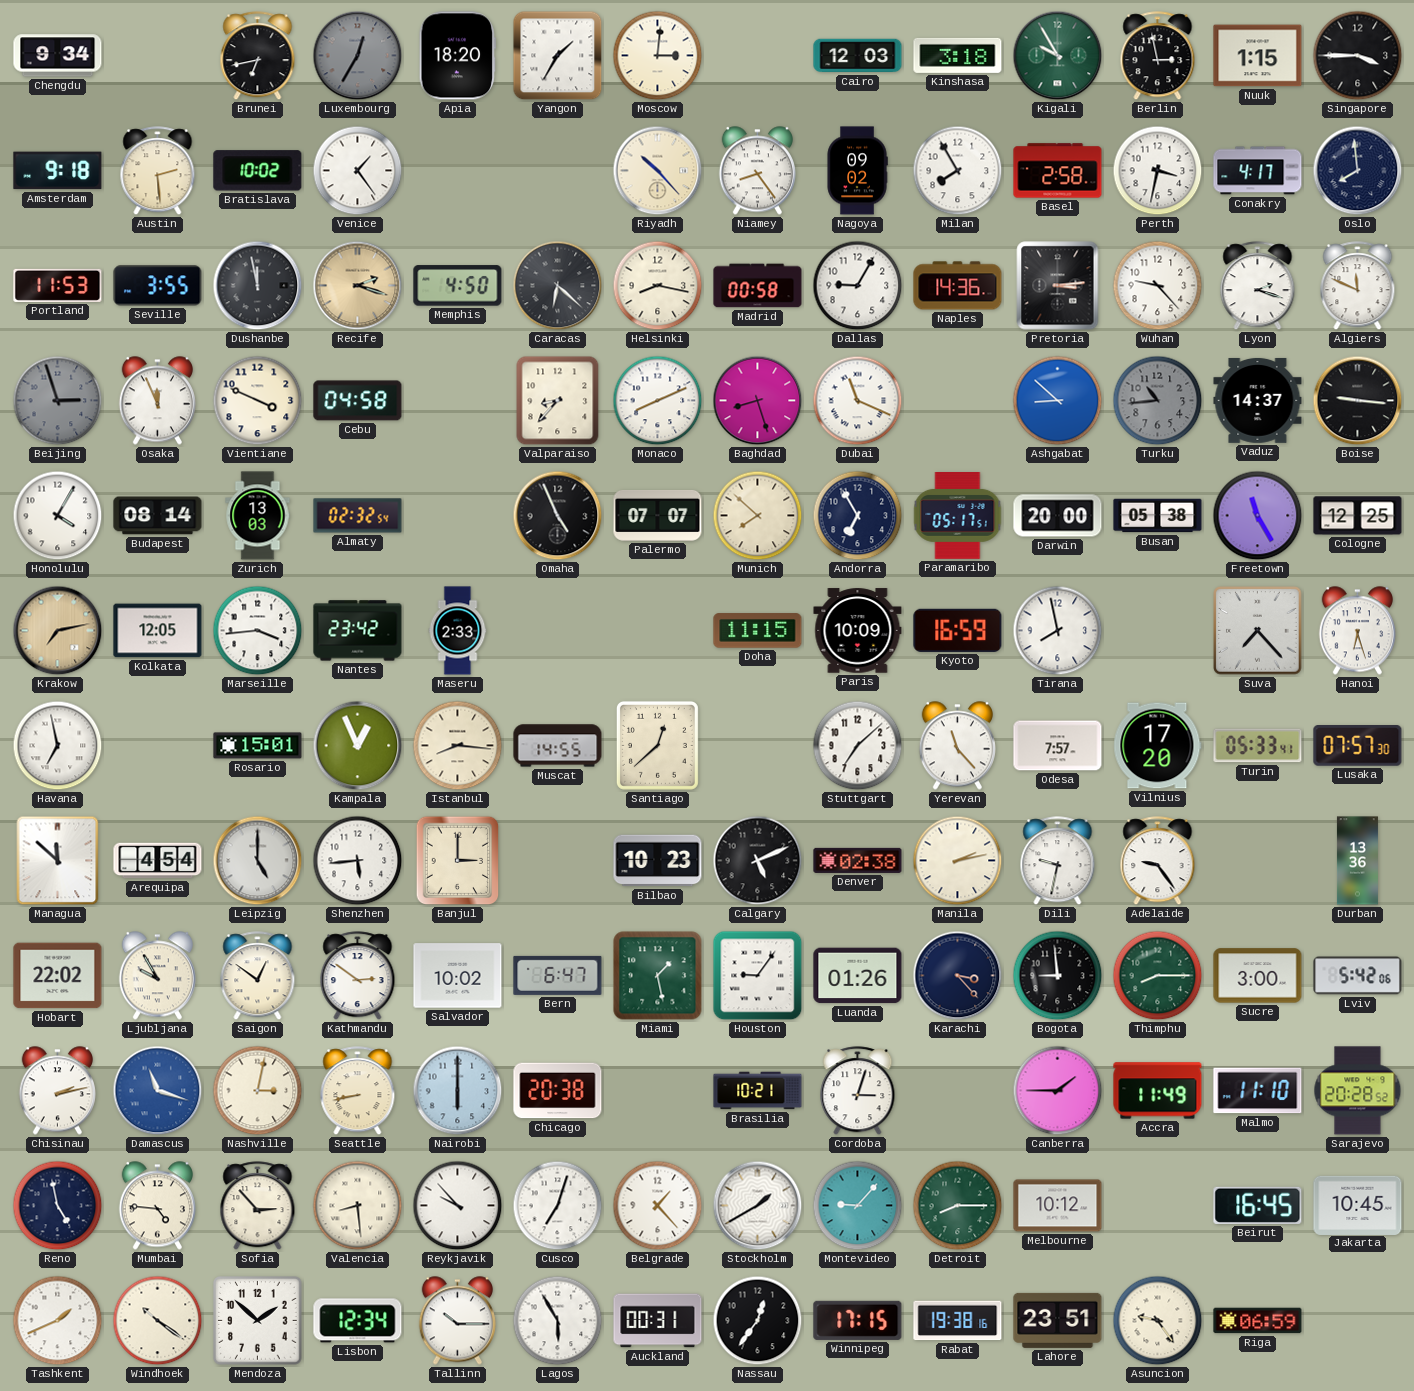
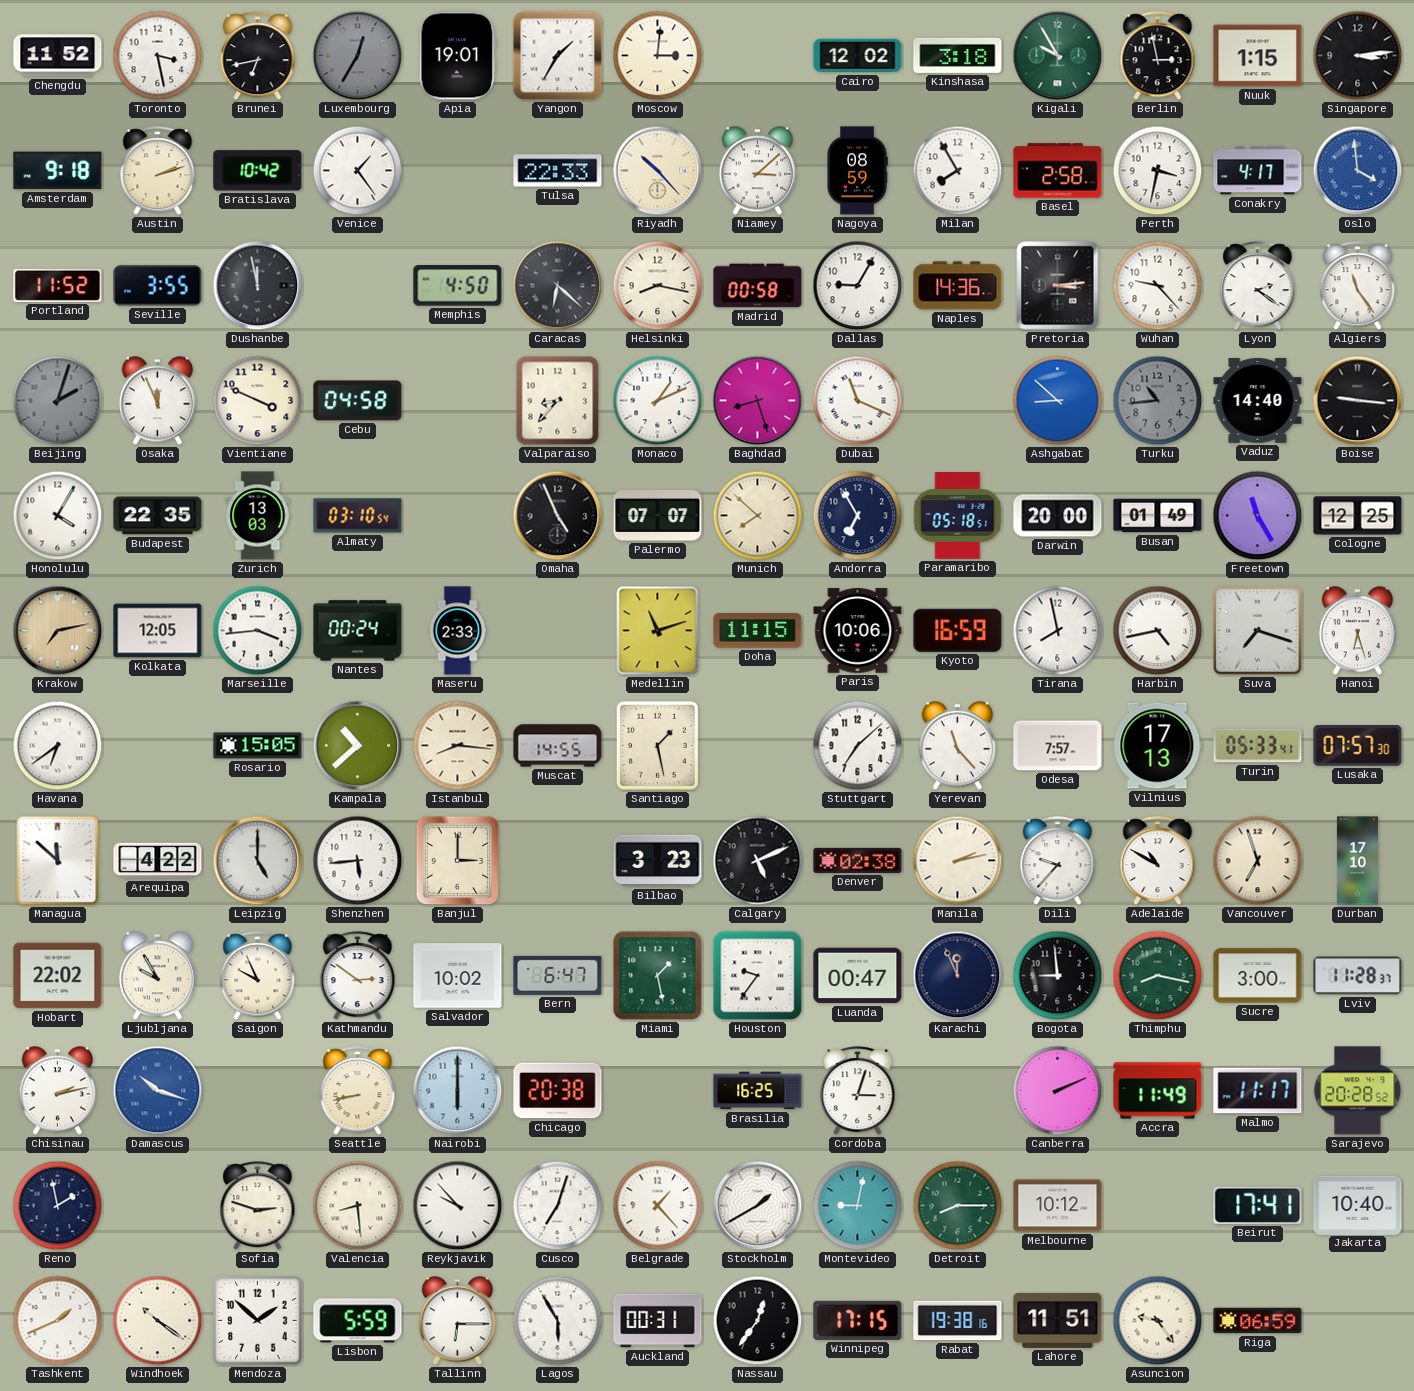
Chengdu: 9:34 -> 11:52 (58, 56)
Toronto: none -> 3:28 (158, 56)
Apia: 18:20 -> 19:01 (457, 56)
Cairo: 12:03 -> 12:02 (858, 56)
Singapore: 3:45 -> 3:14 (1358, 56)
Austin: 2:29 -> 2:12 (158, 171)
Bratislava: 10:02 -> 10:42 (258, 171)
Tulsa: none -> 22:33 (558, 171)
Niamey: 8:24 -> 3:08 (757, 171)
Nagoya: 09:02 -> 08:59 (857, 171)
Oslo: 7:59 -> 3:59 (1358, 171)
Oslo dial: navy -> blue (1358, 171)
Portland: 11:53 -> 11:52 (58, 285)
Recife: 2:18 -> none (358, 286)
Lyon: 2:18 -> 2:21 (1258, 286)
Algiers: 11:49 -> 11:24 (1358, 286)
Beijing: 2:57 -> 2:03 (58, 401)
Monaco: 8:11 -> 1:11 (658, 401)
Vaduz: 14:37 -> 14:40 (1258, 401)
Budapest: 08:14 -> 22:35 (158, 516)
Almaty: 02:32 -> 03:10 (358, 516)
Paramaribo: 05:17 -> 05:18 (958, 516)
Busan: 05:38 -> 01:49 (1158, 516)
Nantes: 23:42 -> 00:24 (358, 631)
Medellin: none -> 11:12 (658, 631)
Paris: 10:09 -> 10:06 (858, 631)
Harbin: none -> 4:43 (1158, 631)
Suva: 7:23 -> 7:18 (1258, 631)
Havana: 6:58 -> 6:39 (58, 746)
Rosario: 15:01 -> 15:05 (258, 746)
Kampala: 12:56 -> 10:38 (358, 746)
Santiago: 12:38 -> 1:28 (657, 745)
Vilnius: 17:20 -> 17:13 (1158, 746)
Arequipa: 4:54 -> 4:22 (158, 861)
Bilbao: 10:23 -> 3:23 (658, 861)
Dili: 9:32 -> 9:37 (1058, 861)
Adelaide: 9:24 -> 10:50 (1158, 861)
Vancouver: none -> 6:57 (1258, 861)
Durban: 13:36 -> 17:10 (1357, 861)
Saigon: 12:51 -> 9:56 (258, 976)
Houston: 9:06 -> 9:36 (758, 976)
Luanda: 01:26 -> 00:47 (858, 976)
Karachi: 3:23 -> 11:56 (958, 976)
Thimphu: 8:15 -> 8:17 (1158, 976)
Lviv: 5:42 -> 11:28 (1358, 976)
Damascus: 11:18 -> 10:18 (158, 1091)
Nashville: 3:02 -> none (258, 1091)
Brasilia: 10:21 -> 16:25 (758, 1091)
Canberra: 1:45 -> 2:11 (1058, 1091)
Malmo: 11:10 -> 11:17 (1258, 1091)
Reno: 4:58 -> 1:58 (58, 1206)
Mumbai: 4:46 -> none (157, 1206)
Sofia: 2:53 -> 2:48 (258, 1206)
Montevideo: 9:07 -> 9:02 (858, 1206)
Beirut: 16:45 -> 17:41 (1258, 1205)
Jakarta: 10:45 -> 10:40 (1358, 1205)
Lisbon: 12:34 -> 5:59 (358, 1321)
Tallinn: 10:15 -> 6:15 (457, 1321)
Lahore: 23:51 -> 11:51 (1058, 1320)
